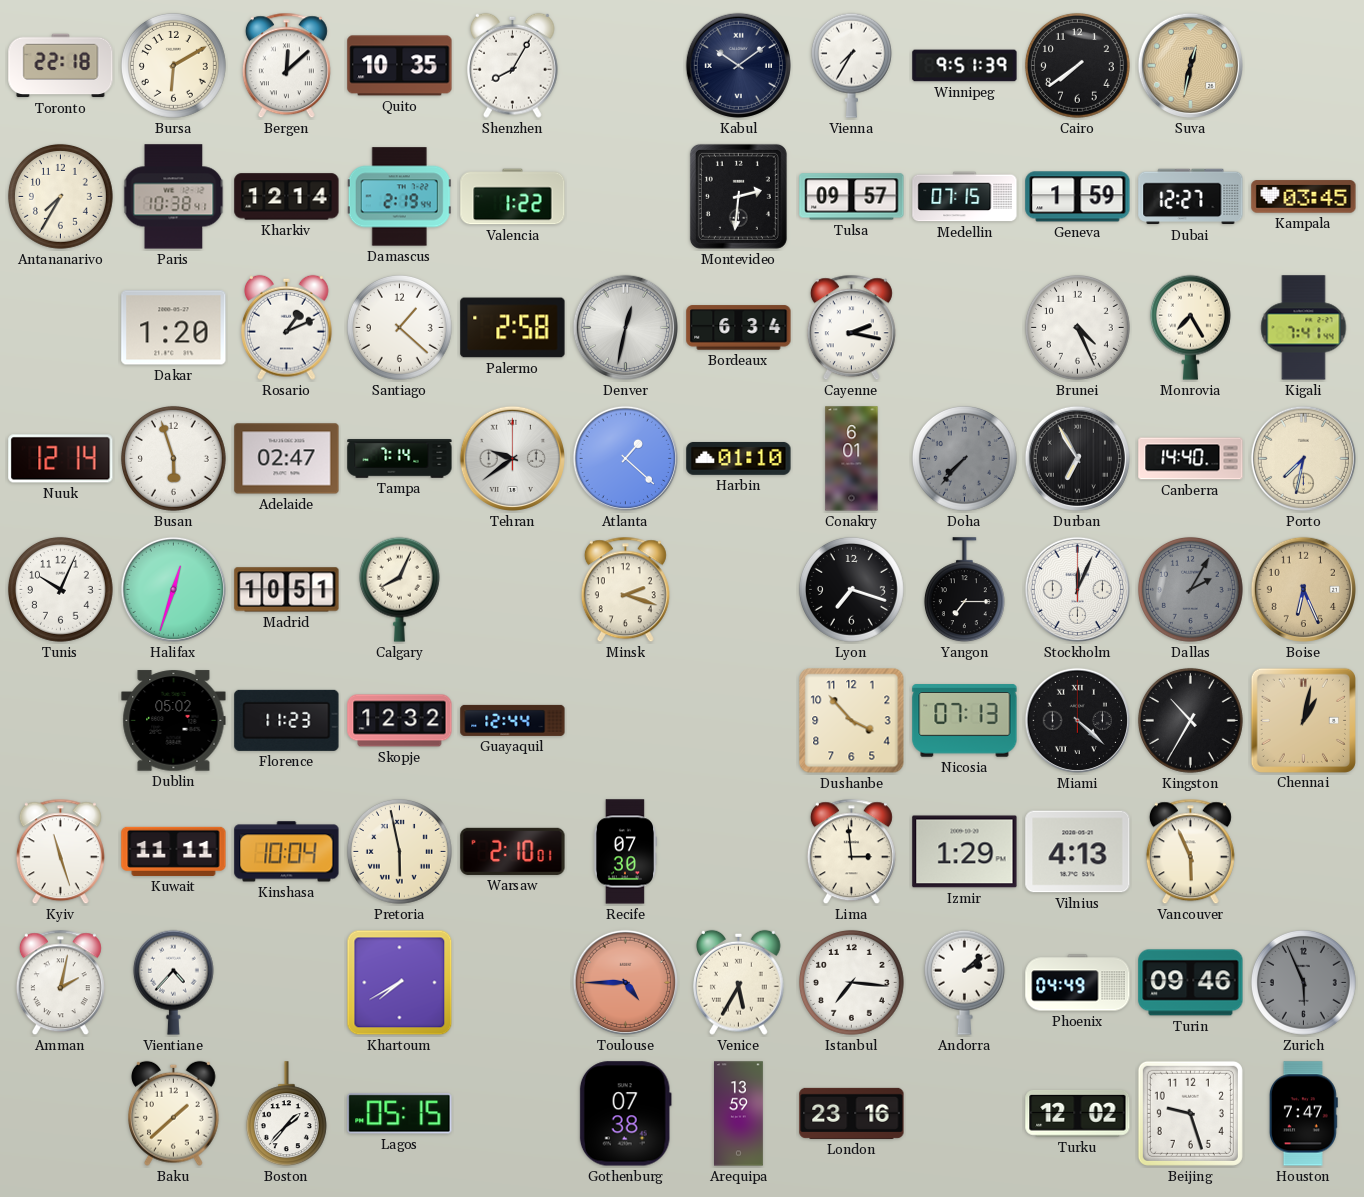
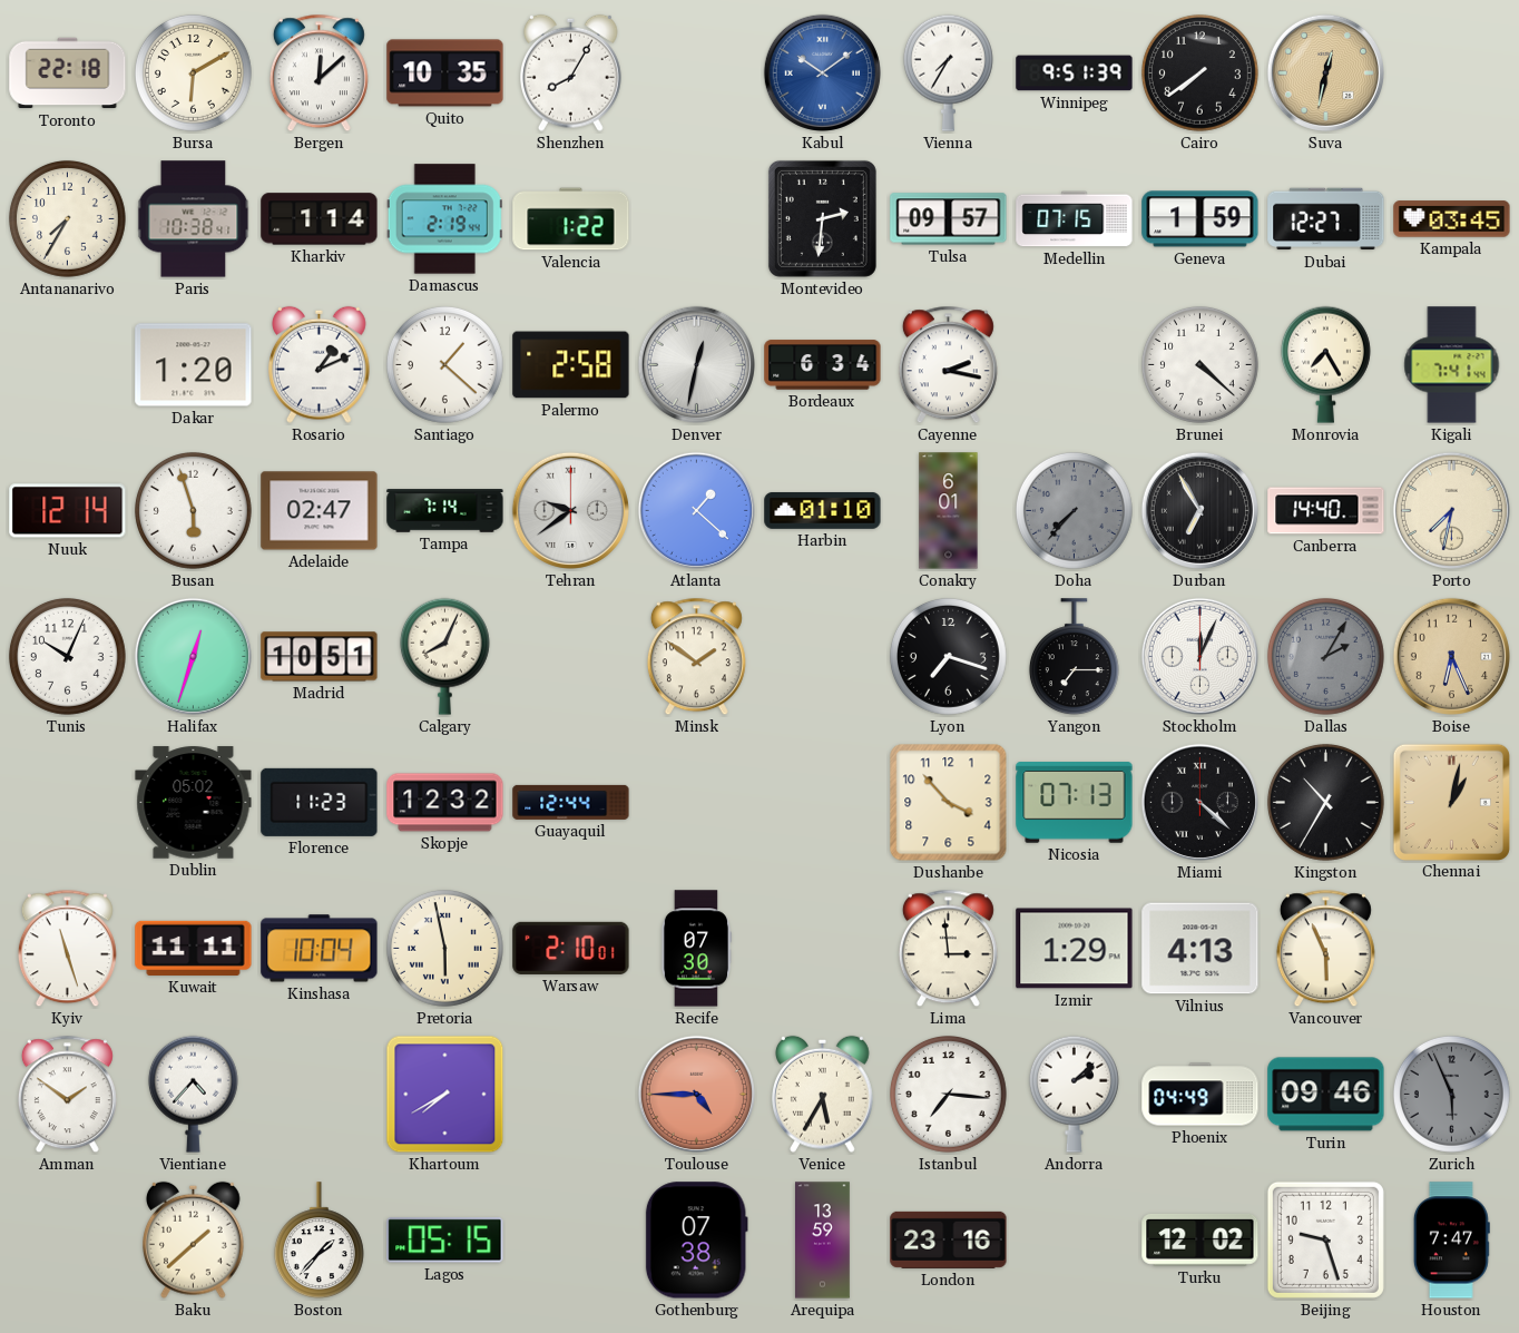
Kabul dial: navy -> blue (822, 72)
Kharkiv: 12:14 -> 1:14 (320, 219)
Brunei: 4:26 -> 4:22 (1199, 364)
Minsk: 2:18 -> 1:51 (696, 657)
Amman: 2:02 -> 1:51 (67, 1095)
